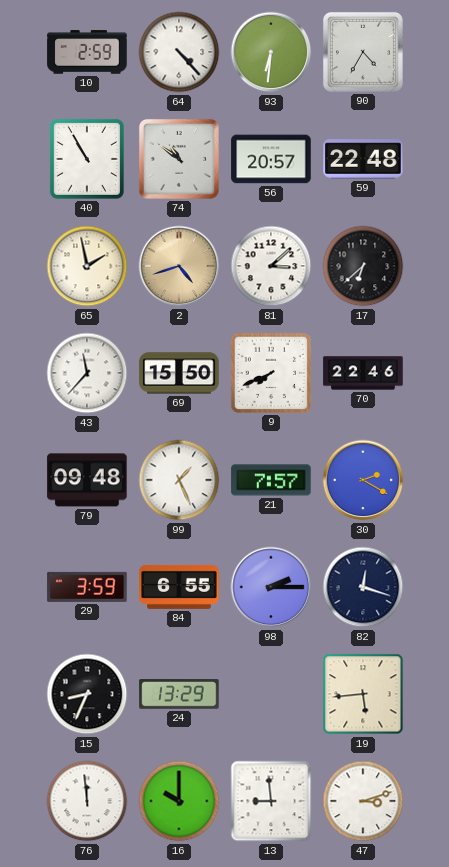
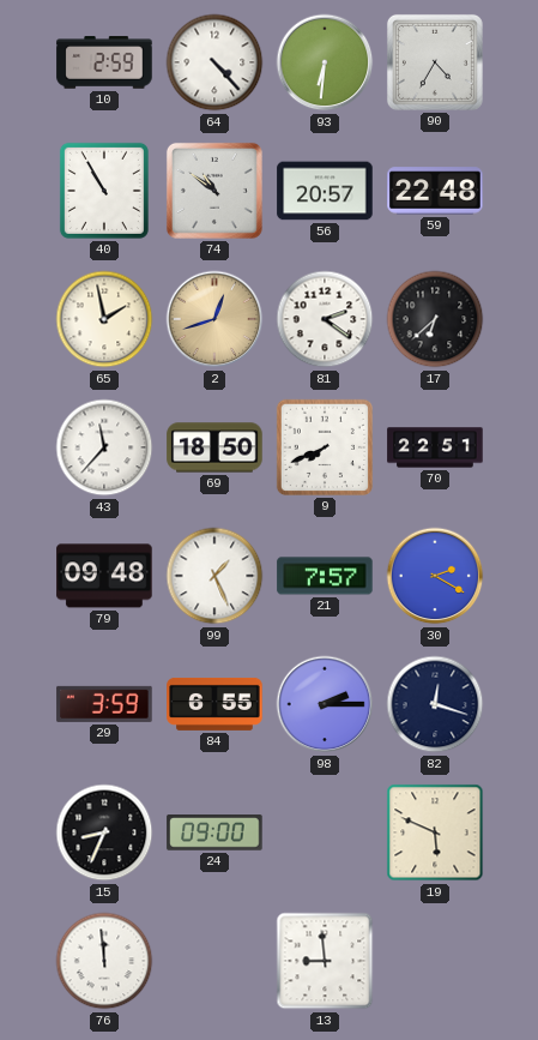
2: 4:42 -> 12:42 (214, 319)
81: 3:08 -> 2:21 (325, 319)
69: 15:50 -> 18:50 (214, 447)
70: 22:46 -> 22:51 (435, 447)
24: 13:29 -> 09:00 (214, 832)
19: 5:44 -> 5:49 (435, 832)
16: 10:00 -> none (179, 801)
47: 3:12 -> none (363, 801)
